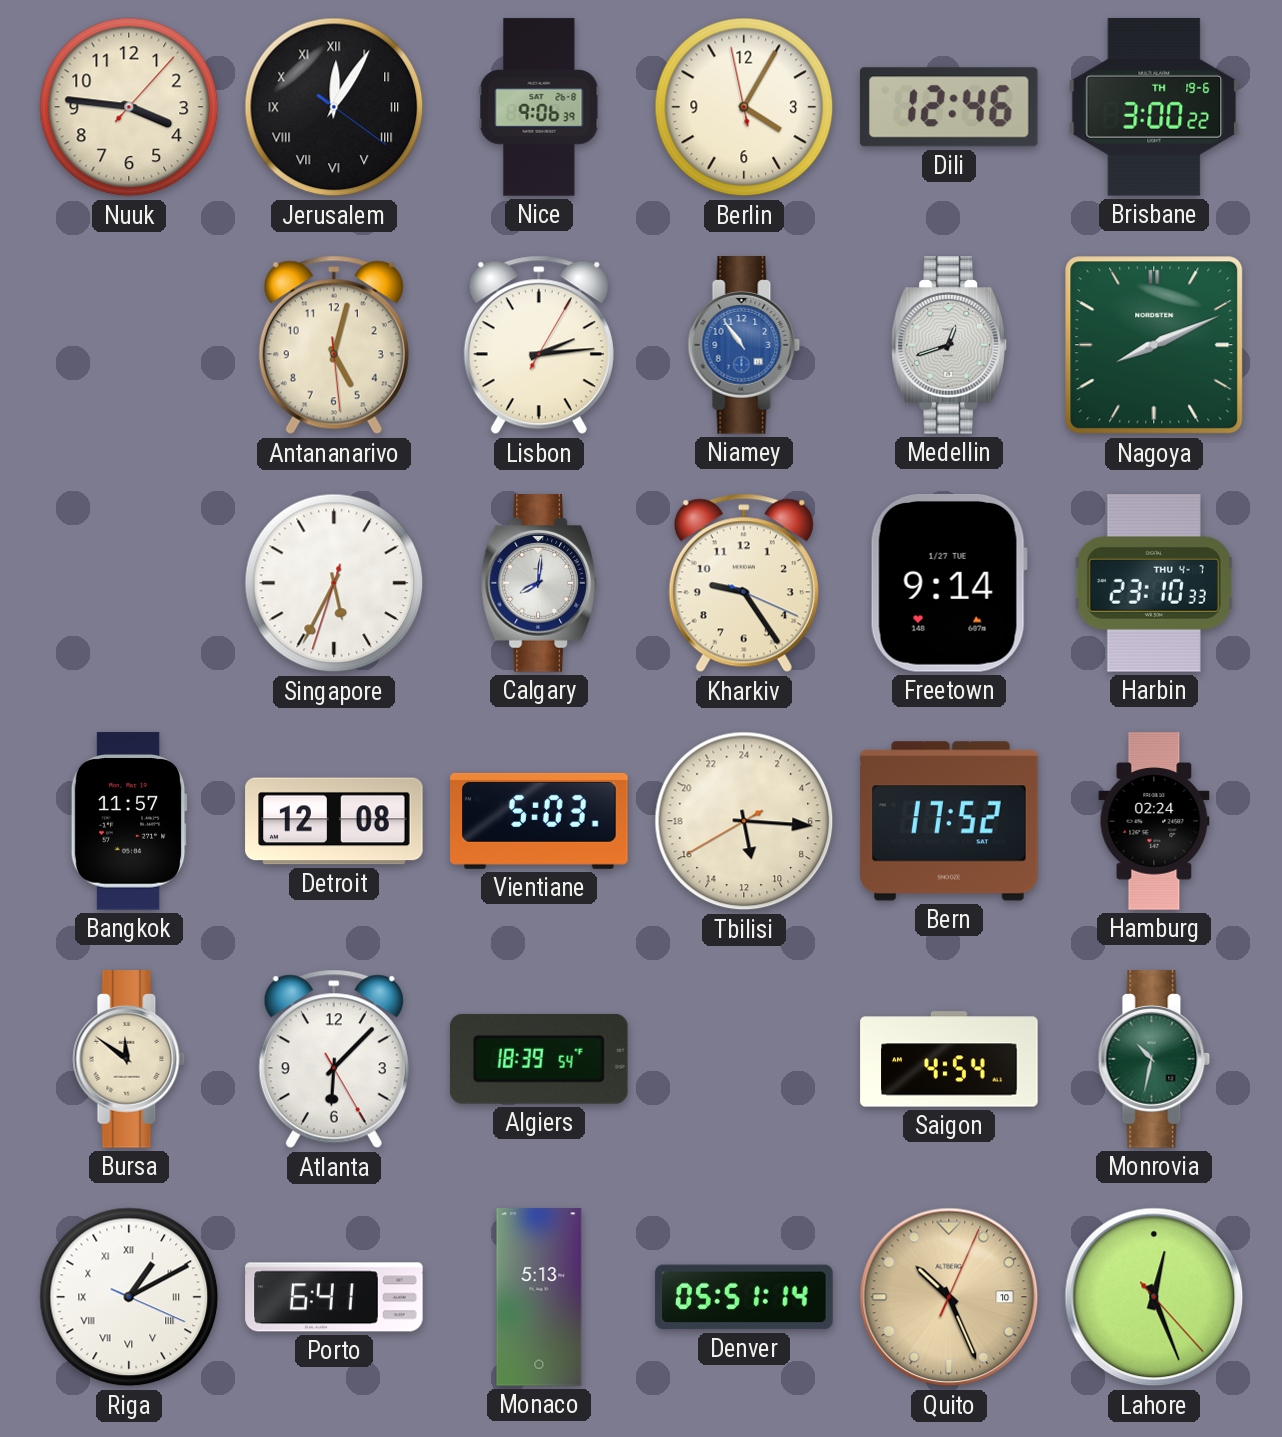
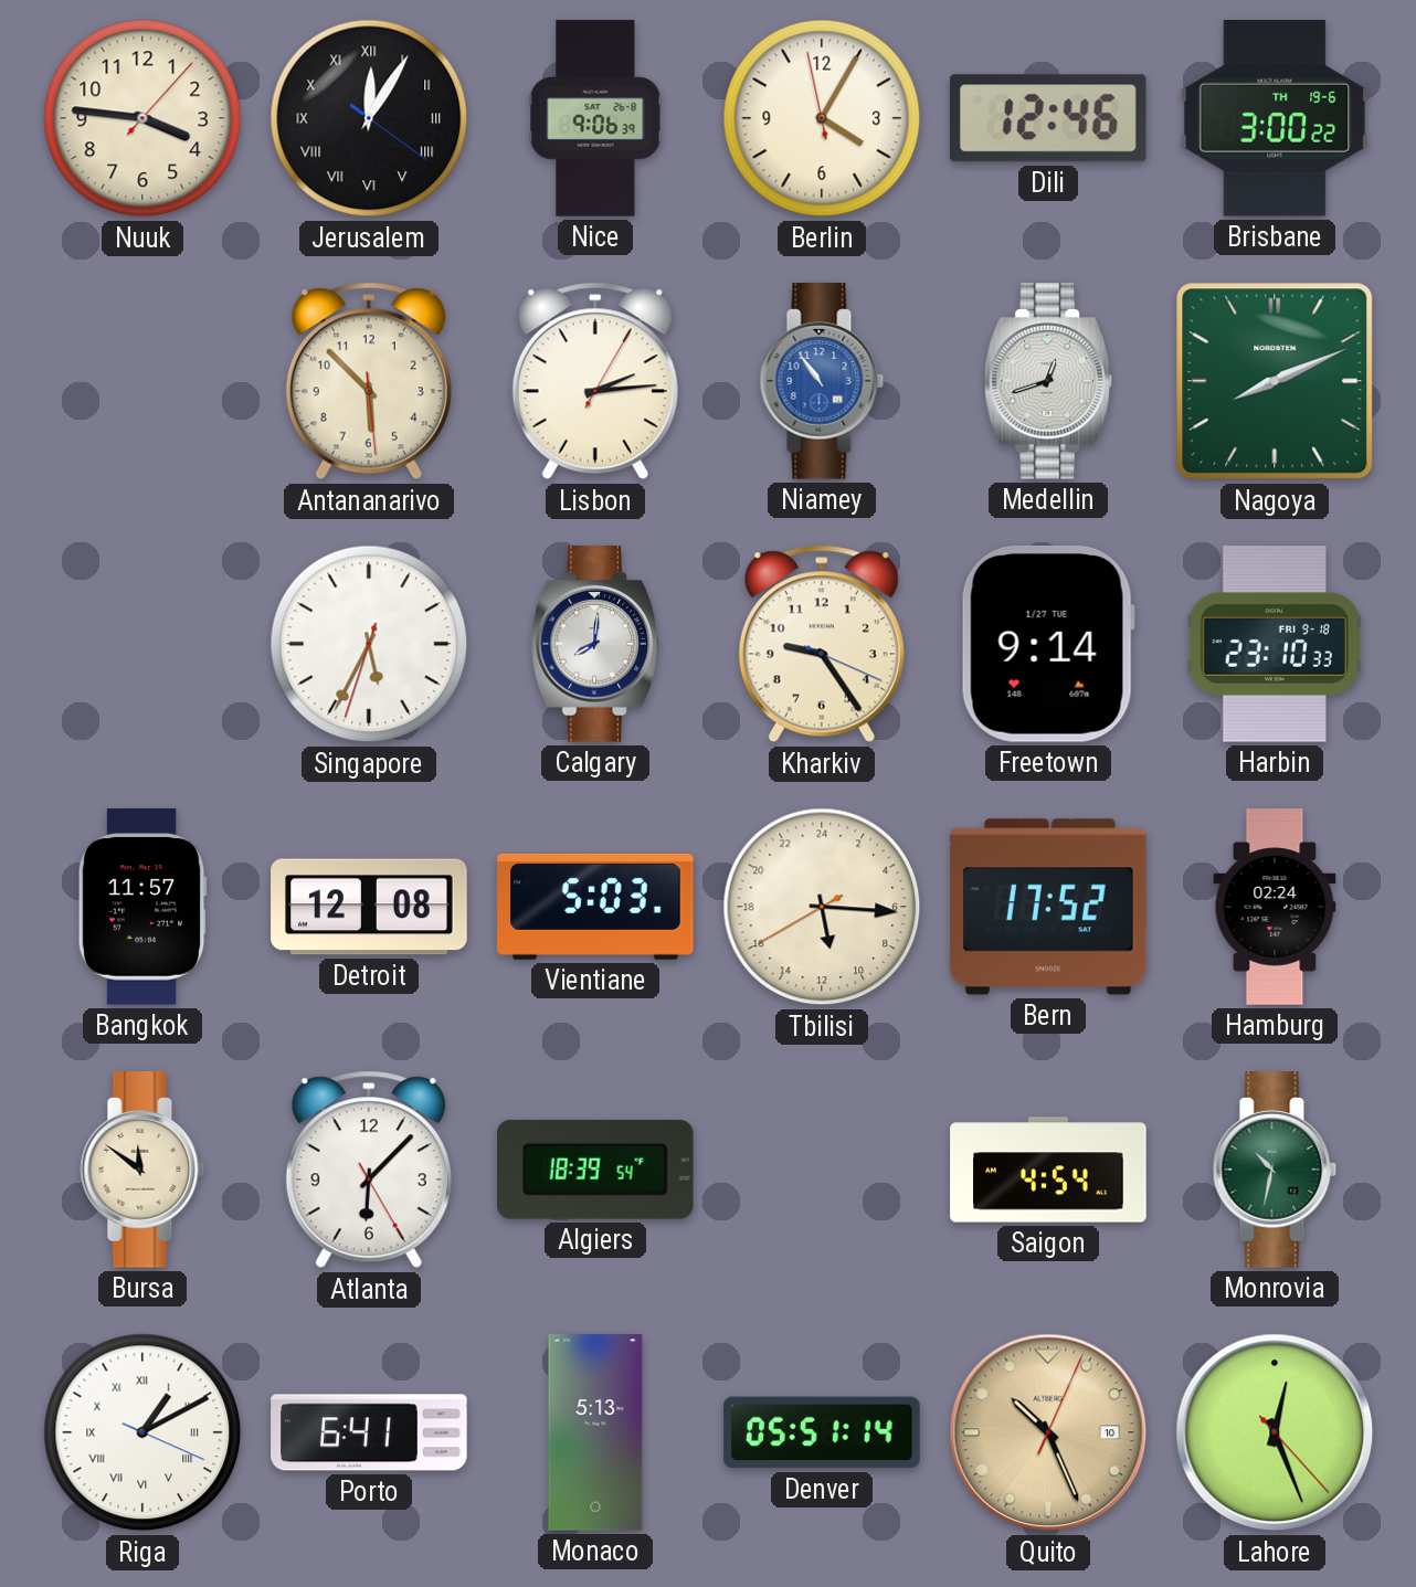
Antananarivo: 5:02 -> 5:52 (369, 381)
Harbin date: THU 4-7 -> FRI 9-18 (1275, 644)
